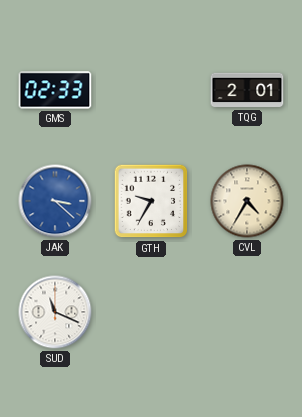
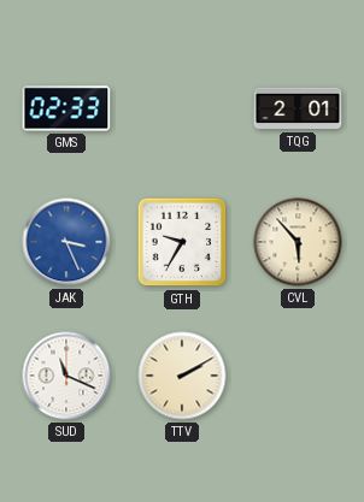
JAK: 3:22 -> 3:26 (66, 242)
CVL: 4:35 -> 5:53 (298, 242)
TTV: none -> 2:10 (182, 376)
